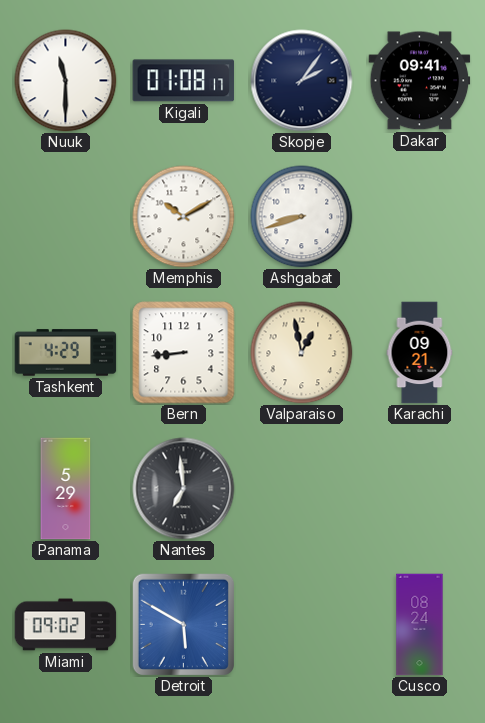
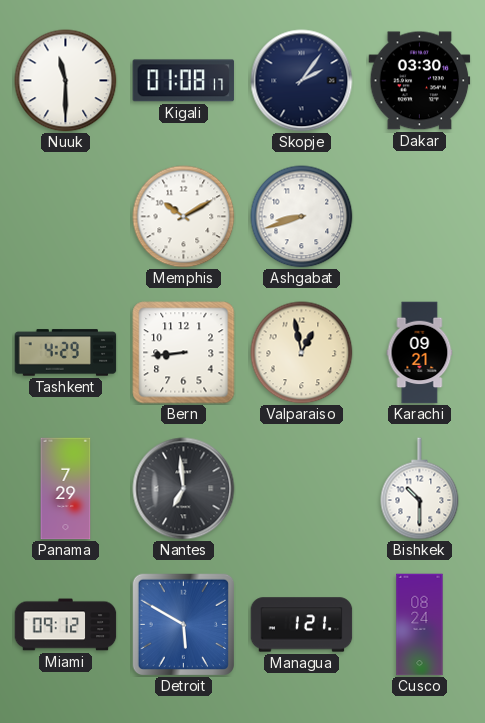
Dakar: 09:41 -> 03:30 (420, 81)
Panama: 5:29 -> 7:29 (66, 489)
Bishkek: none -> 10:30 (420, 489)
Miami: 09:02 -> 09:12 (66, 625)
Managua: none -> 1:21 (302, 625)
